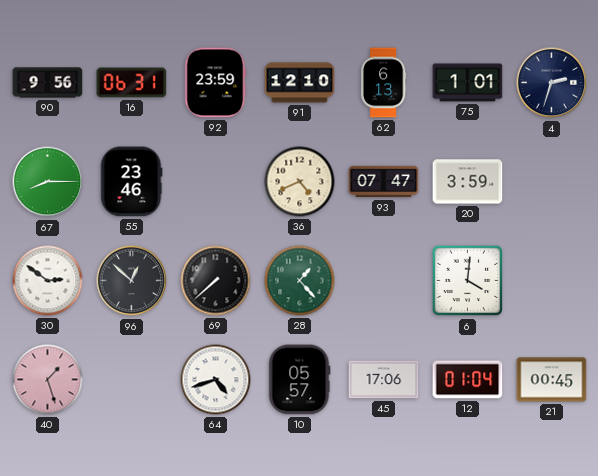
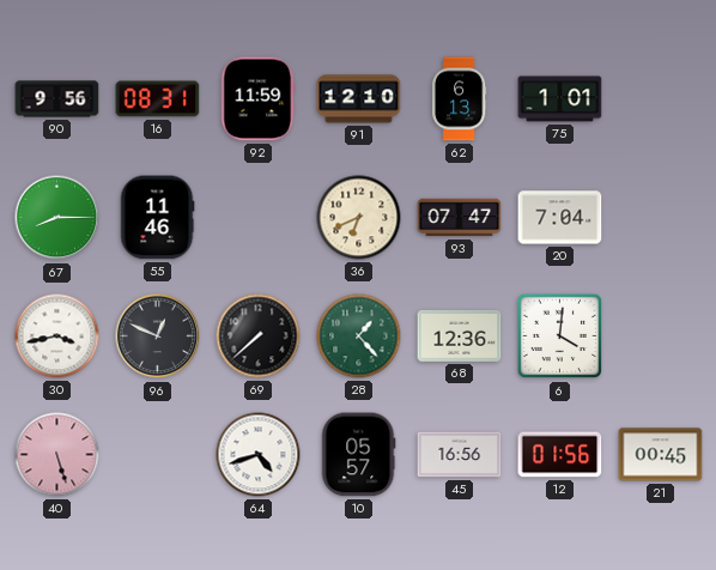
16: 06:31 -> 08:31 (158, 99)
92: 23:59 -> 11:59 (259, 99)
4: 2:33 -> none (552, 83)
55: 23:46 -> 11:46 (157, 218)
36: 4:41 -> 6:41 (359, 218)
20: 3:59 -> 7:04 (560, 218)
30: 2:51 -> 3:43 (57, 336)
96: 12:52 -> 12:49 (158, 336)
68: none -> 12:36 (460, 336)
40: 1:27 -> 5:27 (57, 455)
45: 17:06 -> 16:56 (460, 455)
12: 01:04 -> 01:56 (560, 455)
